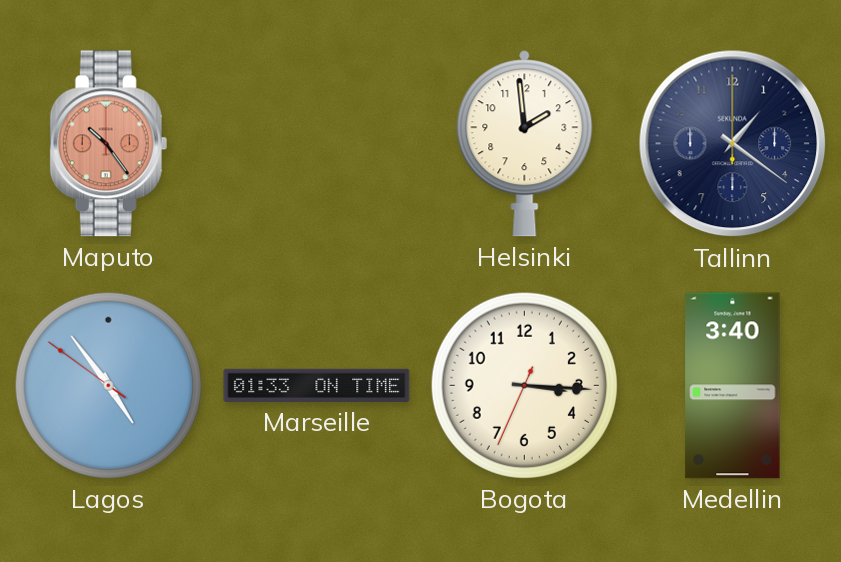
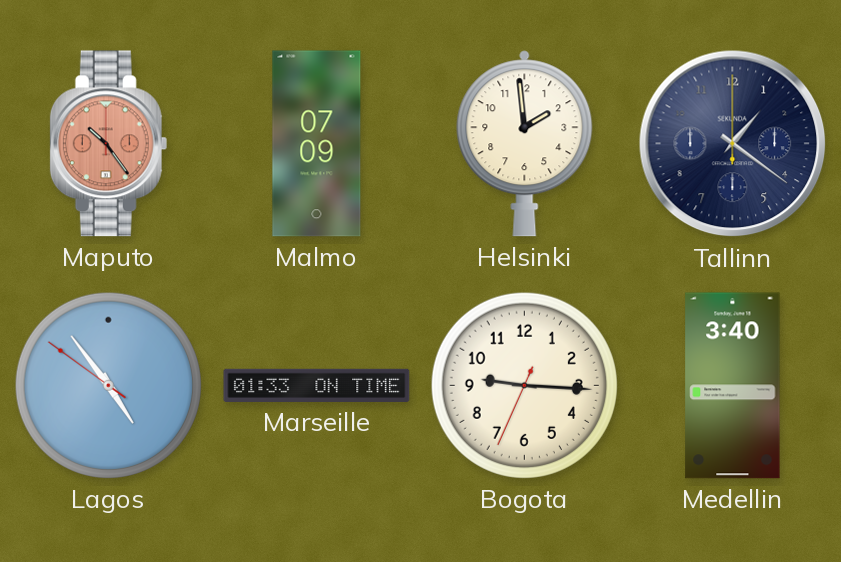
Malmo: none -> 07:09 (317, 144)
Bogota: 3:15 -> 9:15 (524, 385)
